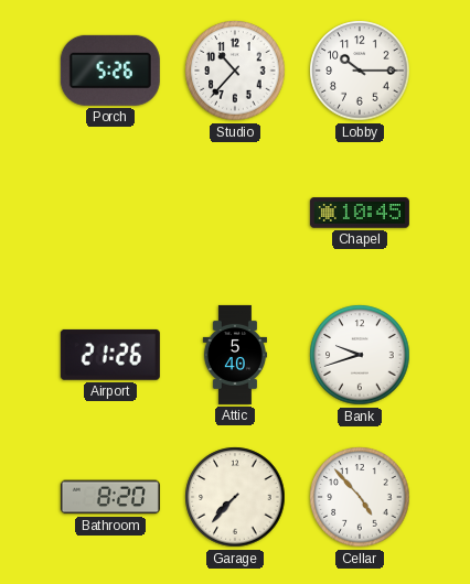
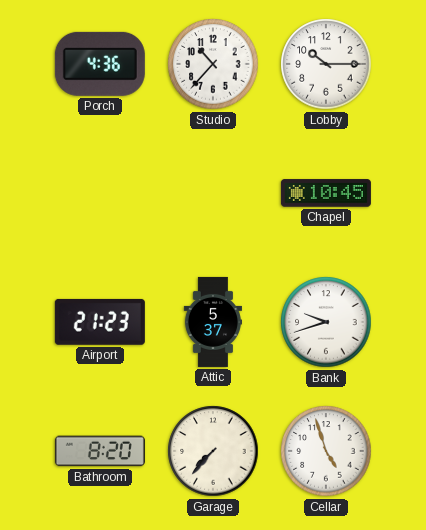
Porch: 5:26 -> 4:36 (100, 64)
Airport: 21:26 -> 21:23 (100, 322)
Attic: 5:40 -> 5:37 (212, 322)
Cellar: 4:53 -> 4:57 (326, 451)
